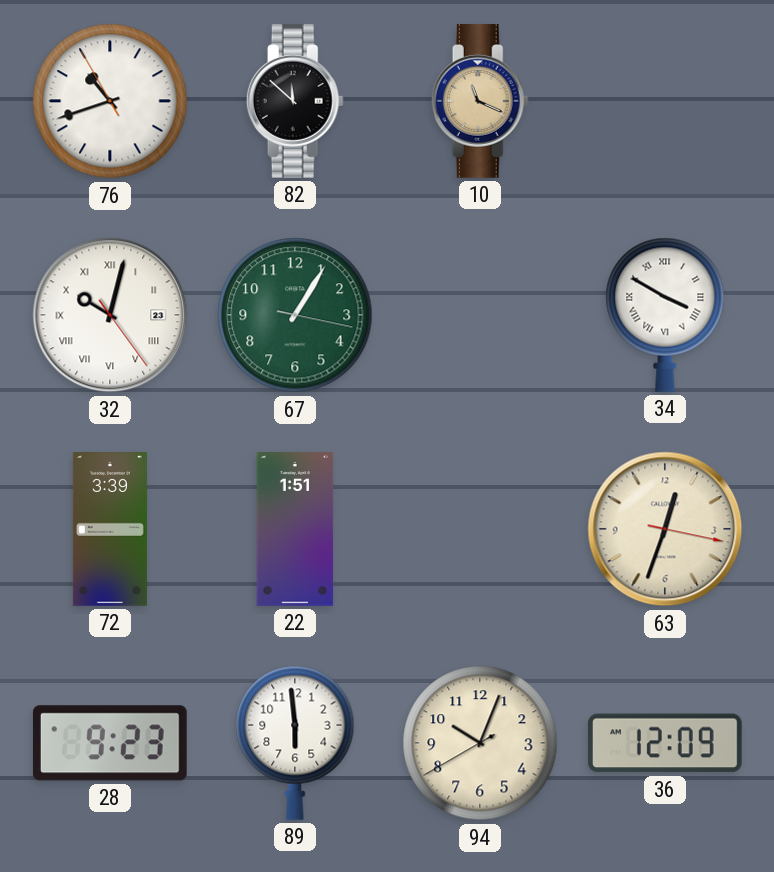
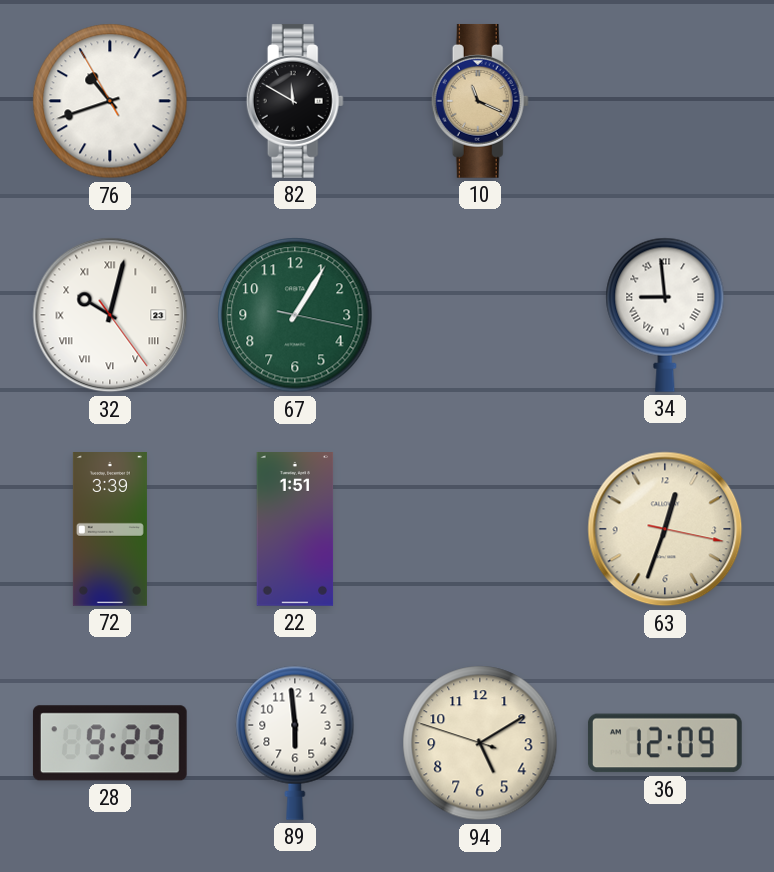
82: 11:52 -> 11:50 (295, 101)
34: 3:50 -> 8:59 (665, 315)
94: 10:03 -> 5:09 (480, 743)
